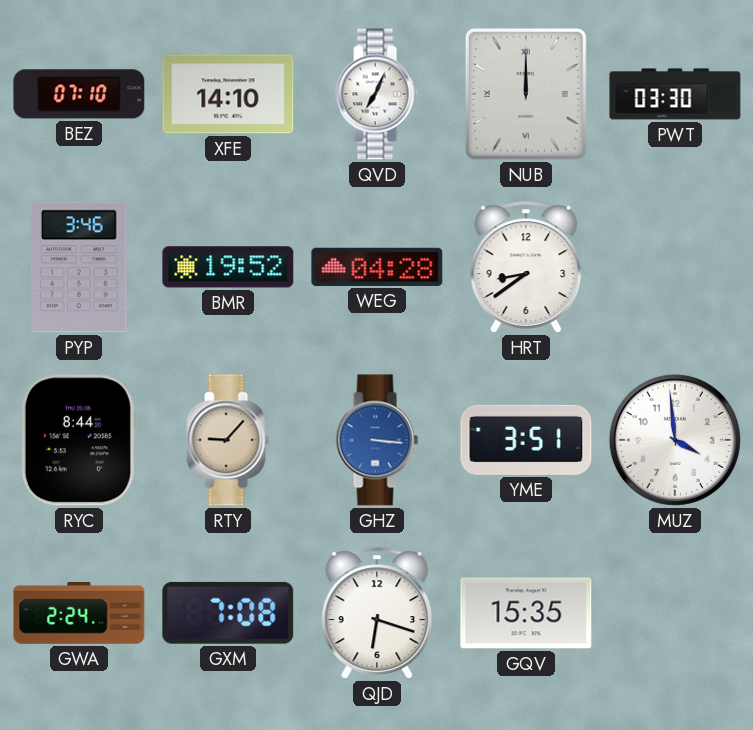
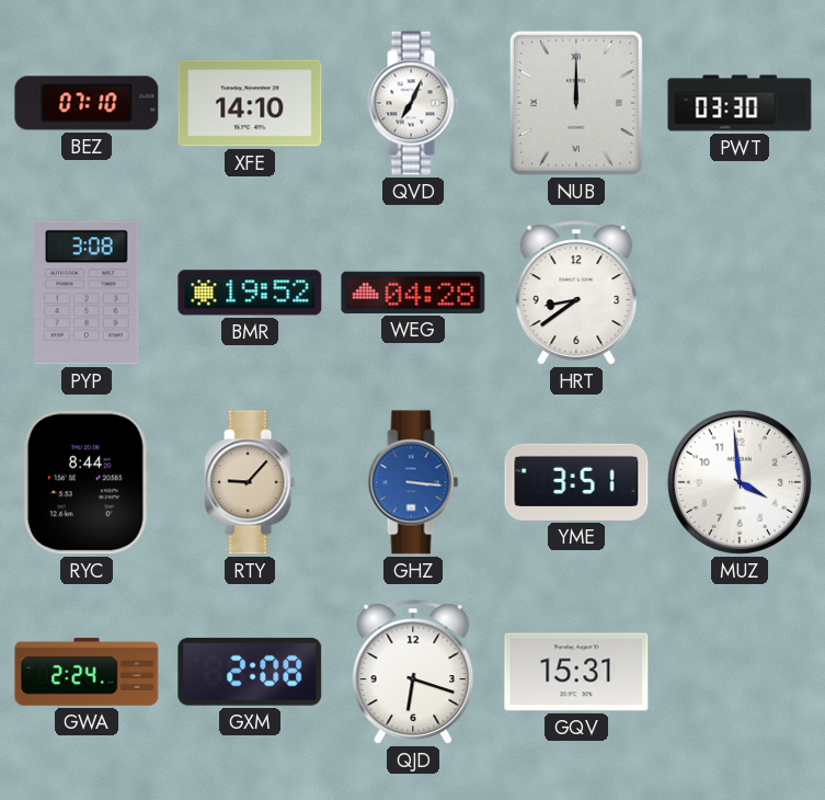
PYP: 3:46 -> 3:08 (88, 293)
GXM: 7:08 -> 2:08 (250, 672)
GQV: 15:35 -> 15:31 (576, 672)
